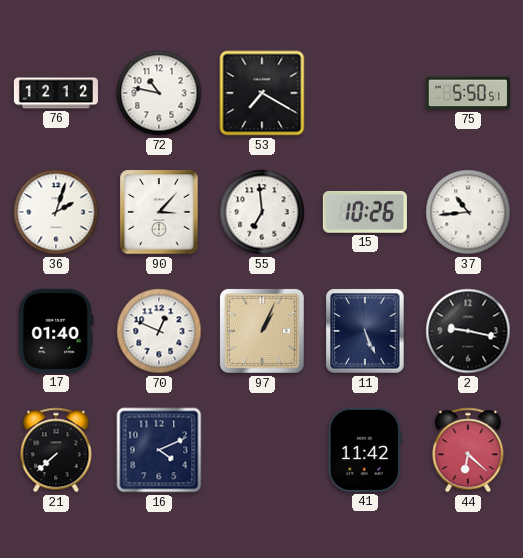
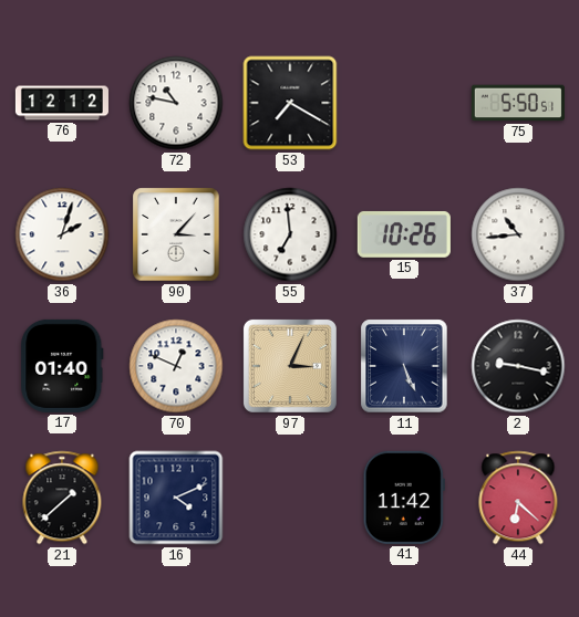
97: 1:04 -> 3:04 (290, 366)
21: 7:38 -> 1:38 (62, 498)
